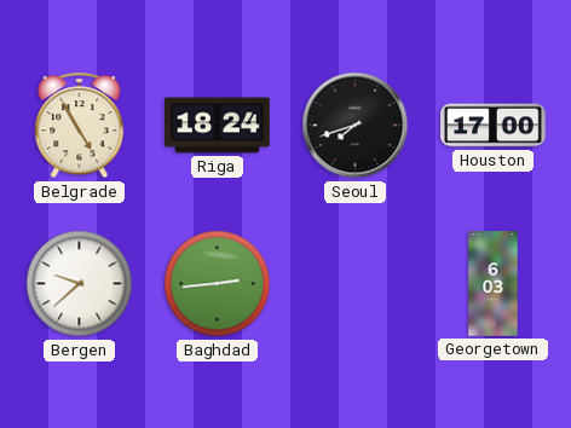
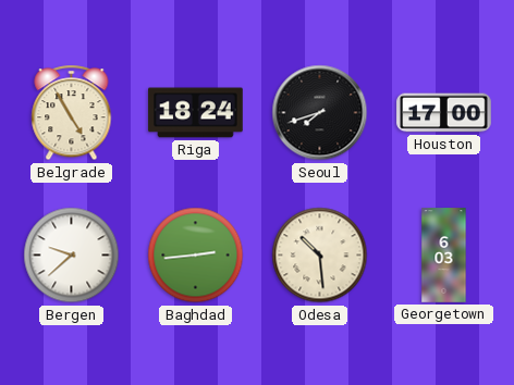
Odesa: none -> 10:29 (320, 256)
